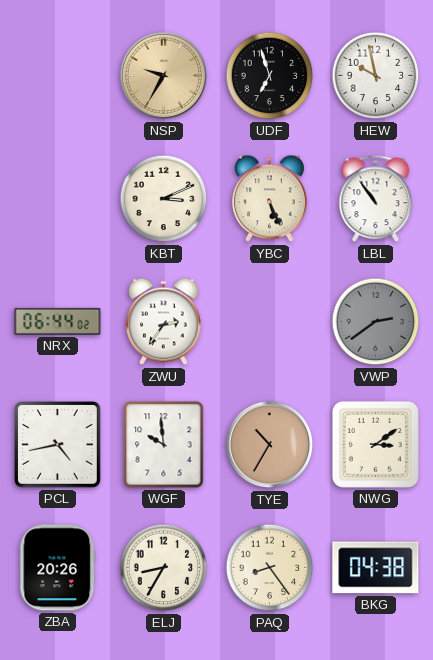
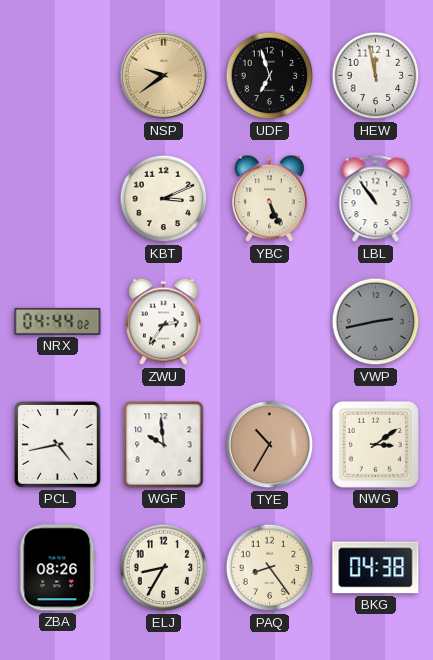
NSP: 9:35 -> 9:39 (164, 76)
HEW: 9:58 -> 11:58 (376, 76)
NRX: 06:44 -> 04:44 (58, 321)
VWP: 2:39 -> 2:43 (376, 322)
ZBA: 20:26 -> 08:26 (58, 568)
